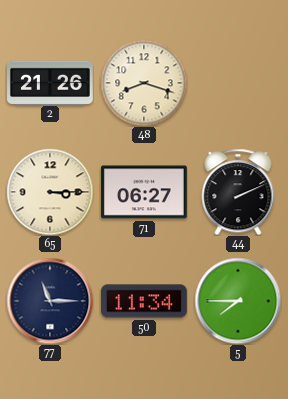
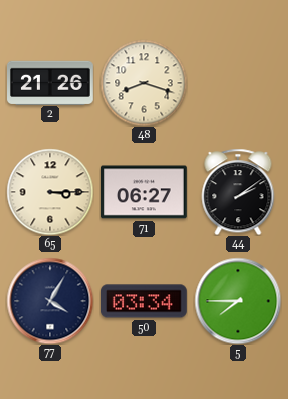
44: 2:11 -> 2:09 (238, 192)
77: 11:15 -> 4:05 (50, 301)
50: 11:34 -> 03:34 (145, 301)
